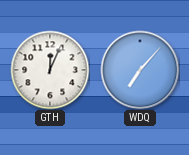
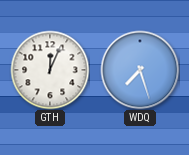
WDQ: 7:07 -> 7:27 (140, 70)
